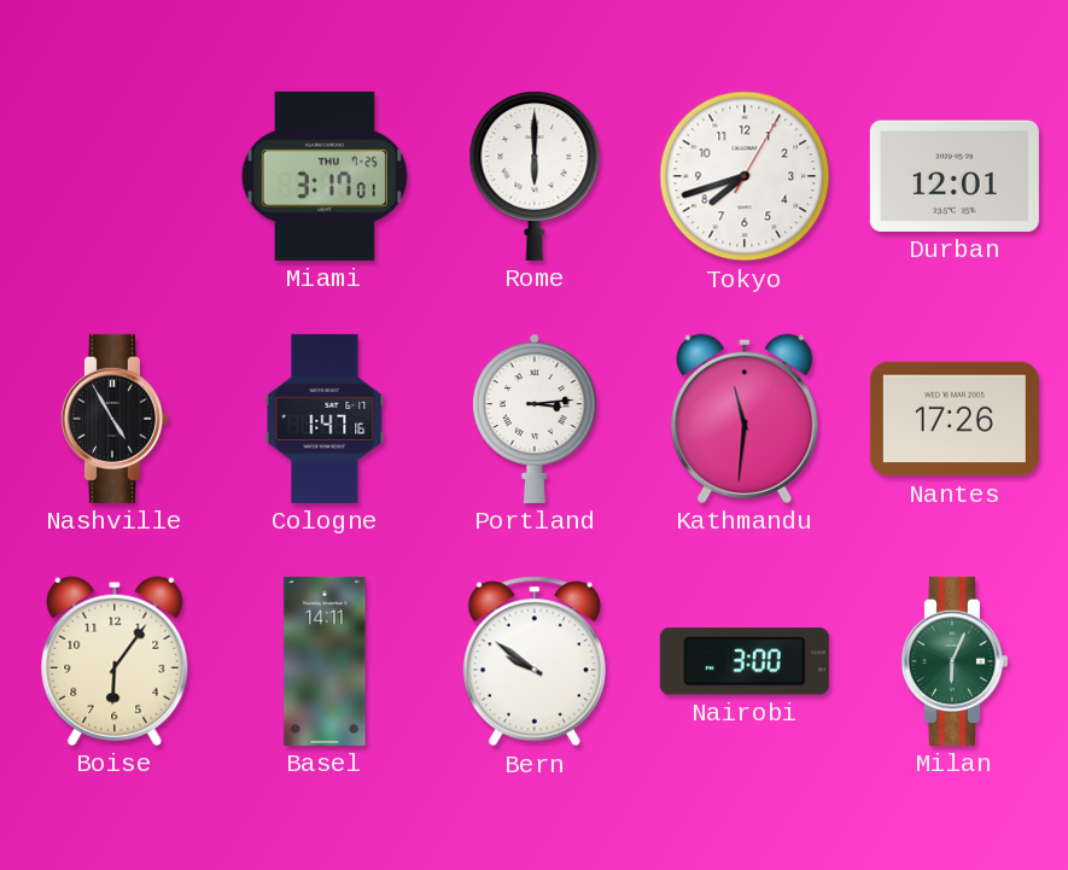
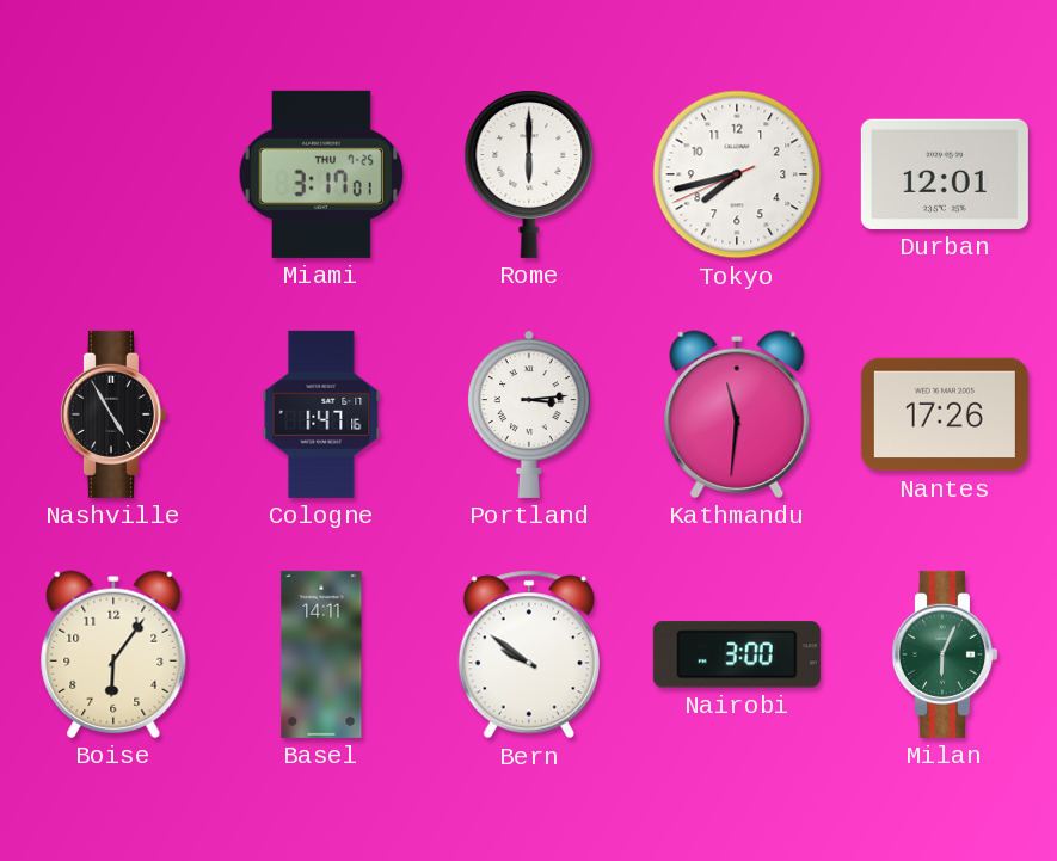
Tokyo: 7:42:05 -> 7:42:41 (737, 174)
